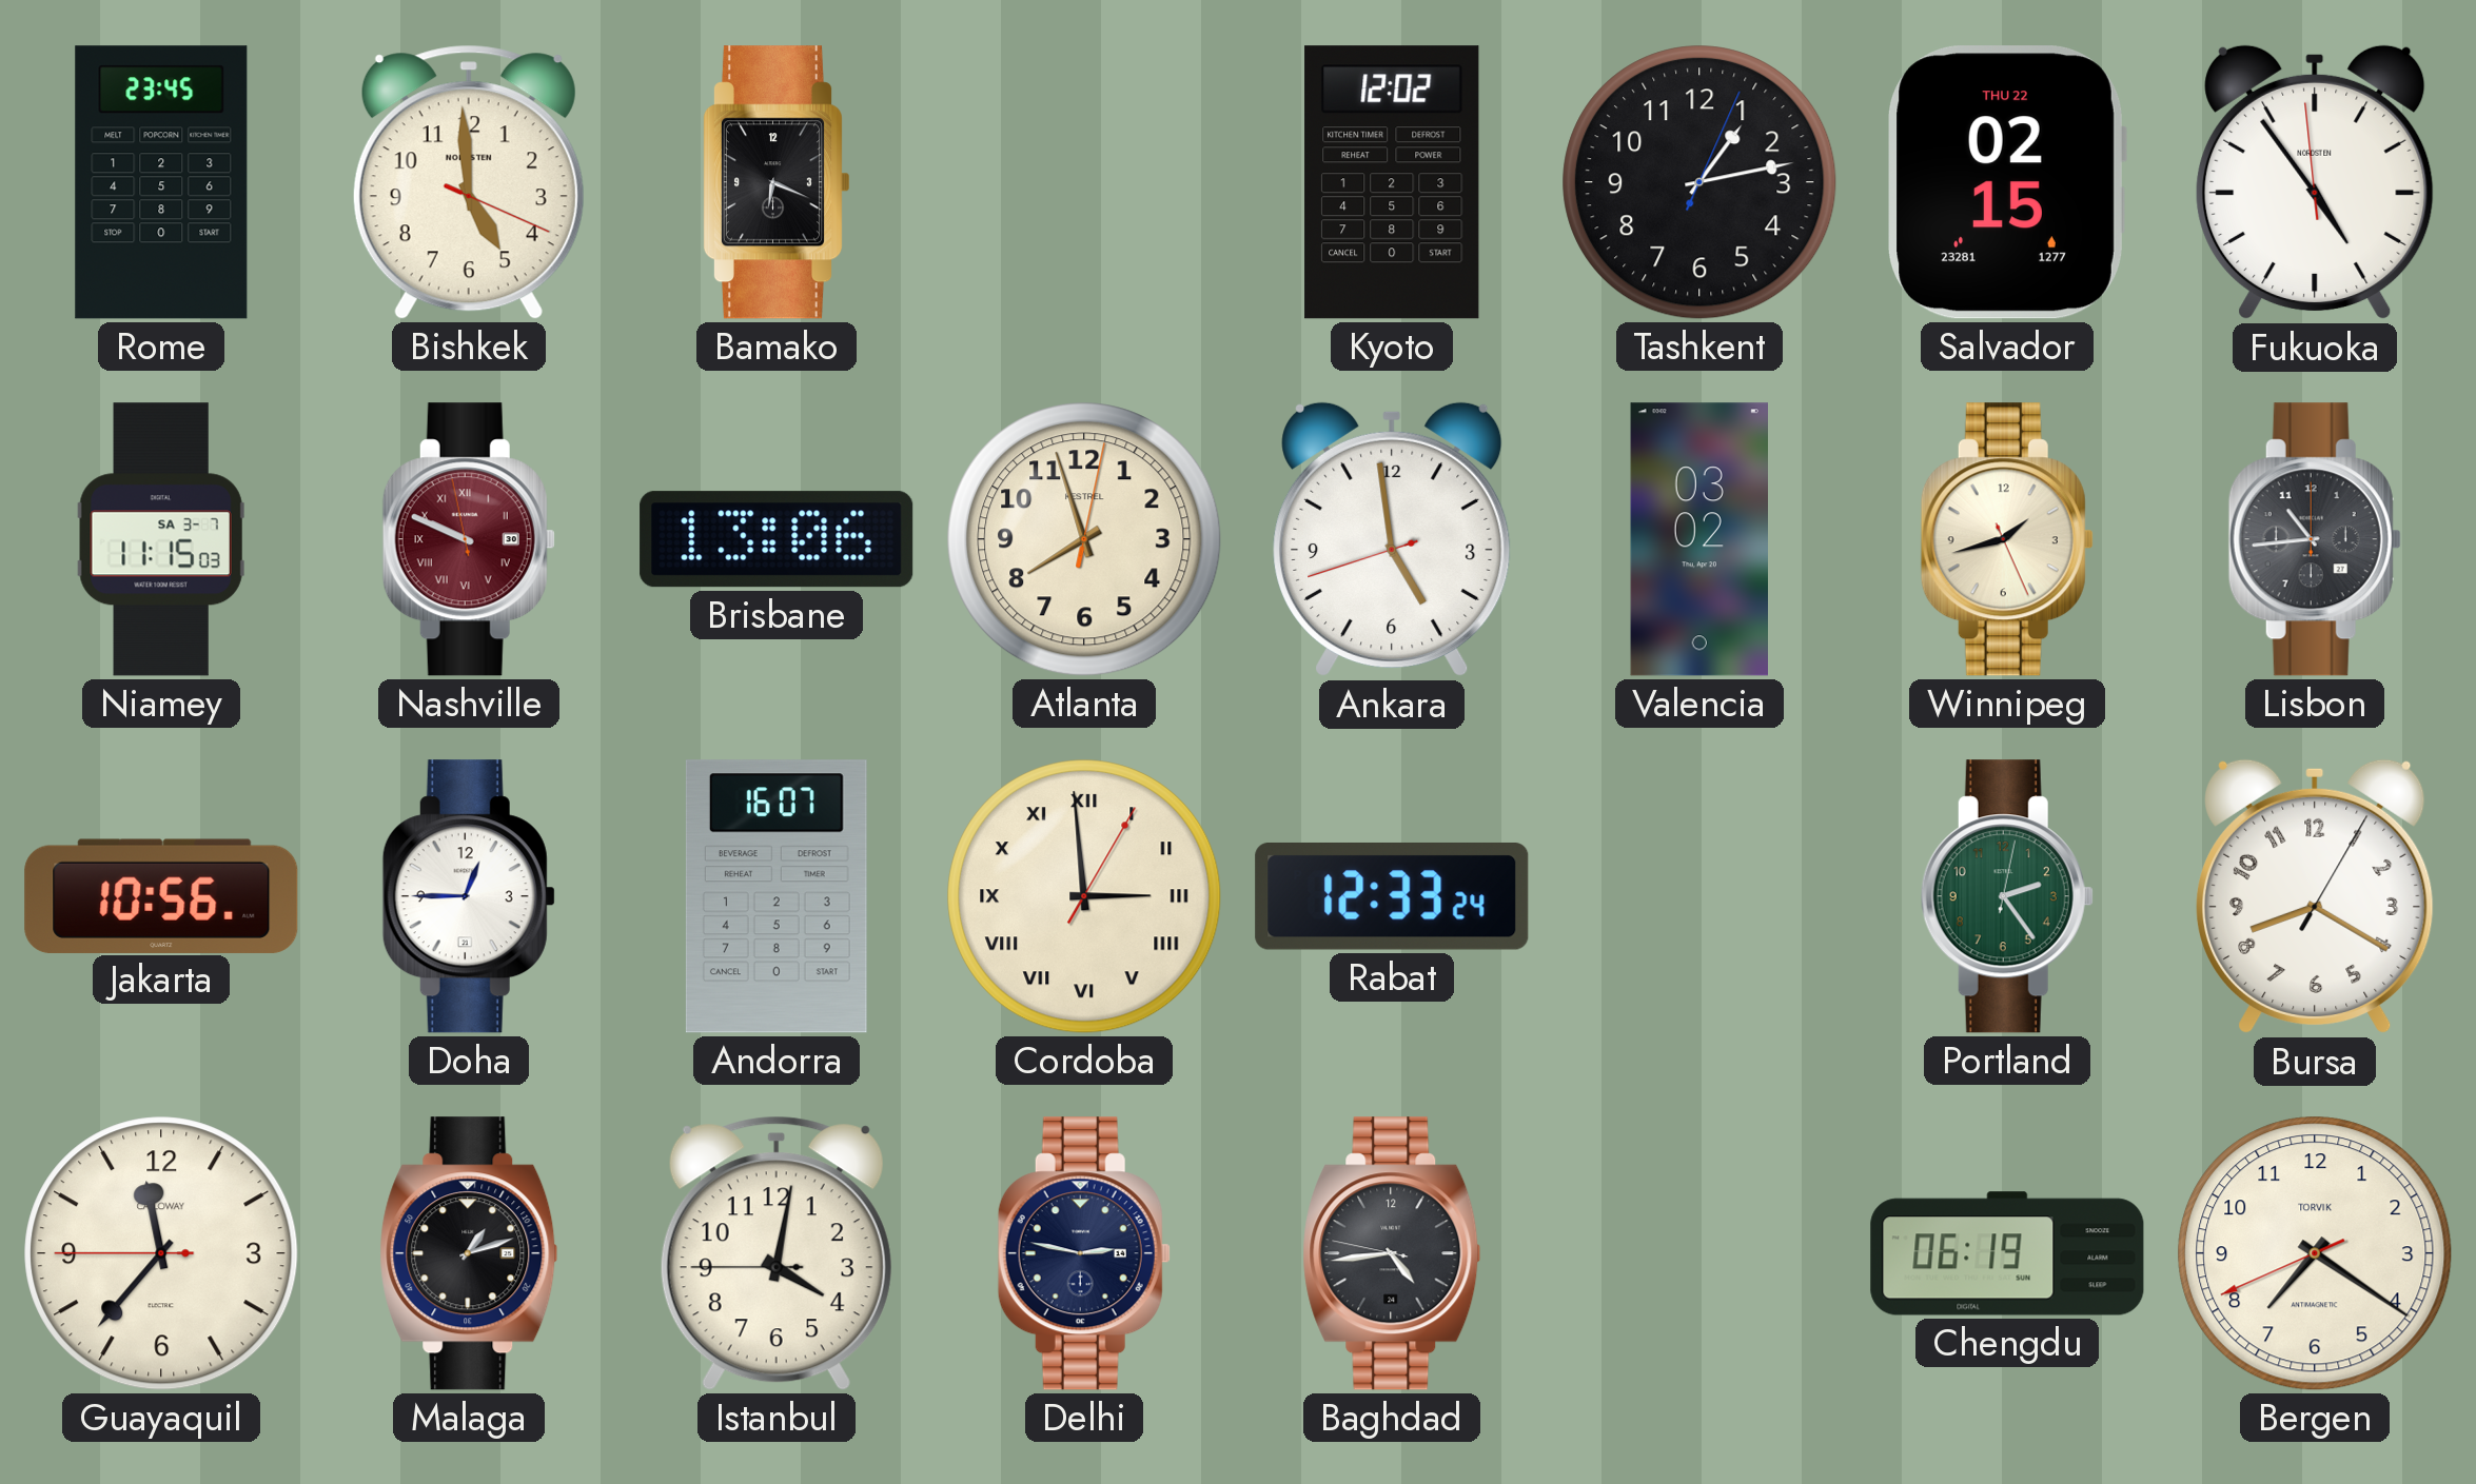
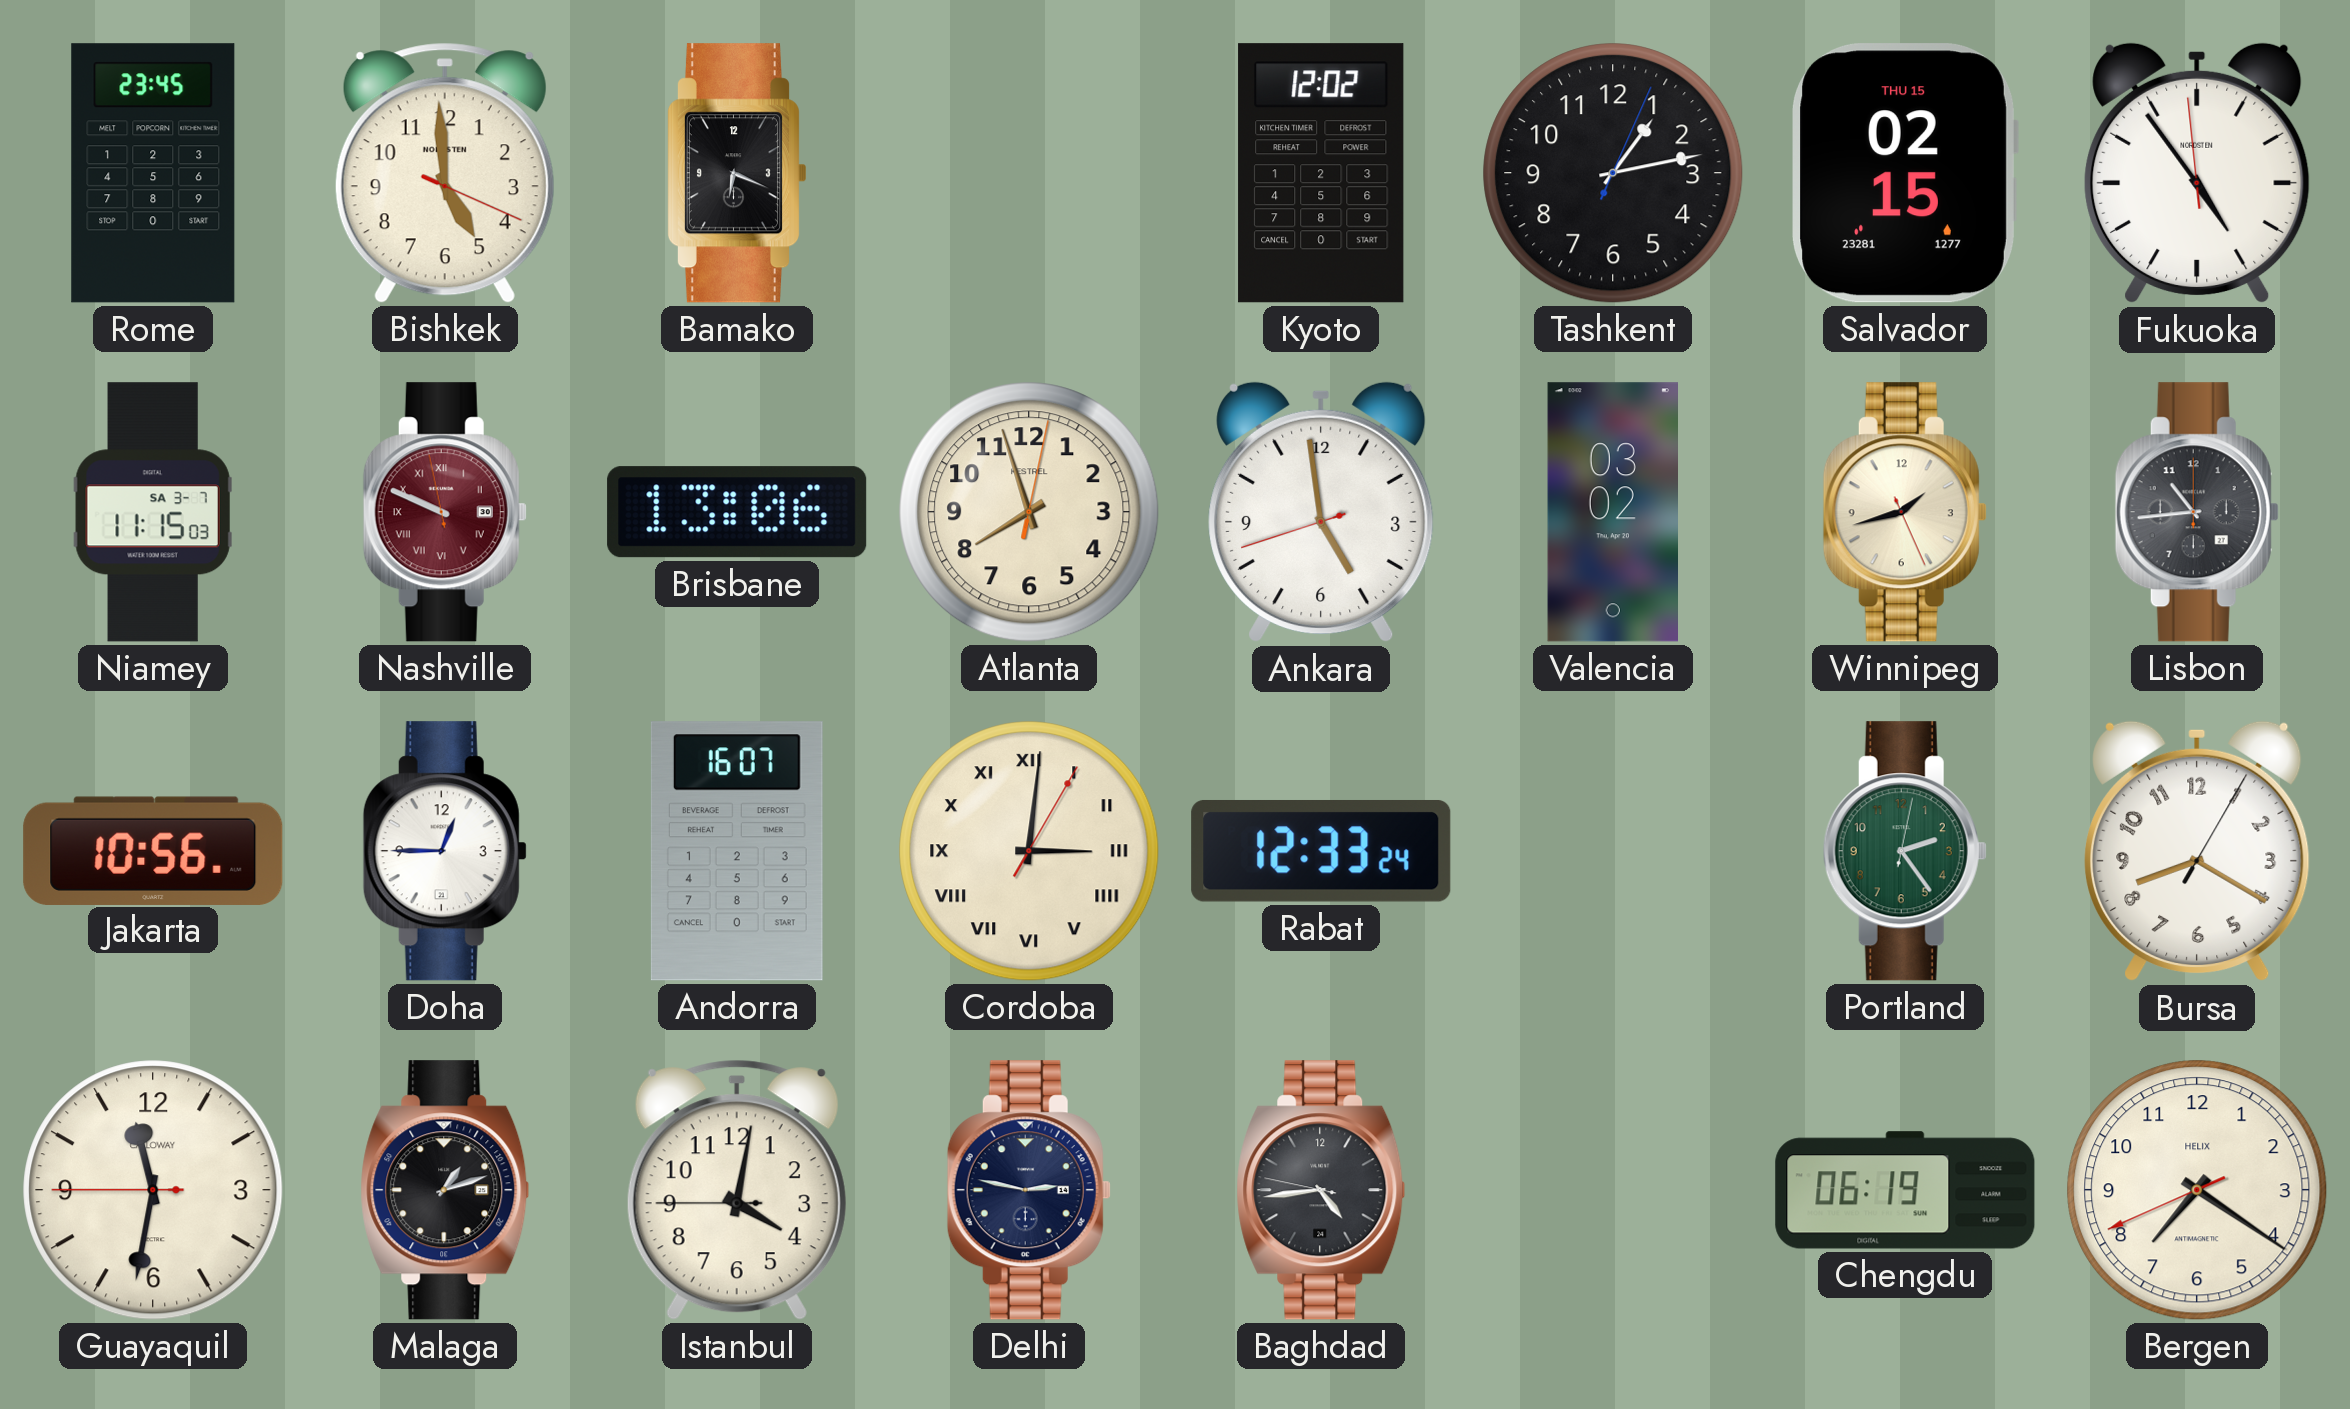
Salvador date: THU 22 -> THU 15 (1905, 173)
Cordoba: 2:59 -> 3:01 (1029, 851)
Guayaquil: 11:36 -> 11:31 (153, 1190)
Bergen brand: TORVIK -> HELIX (2197, 1190)
